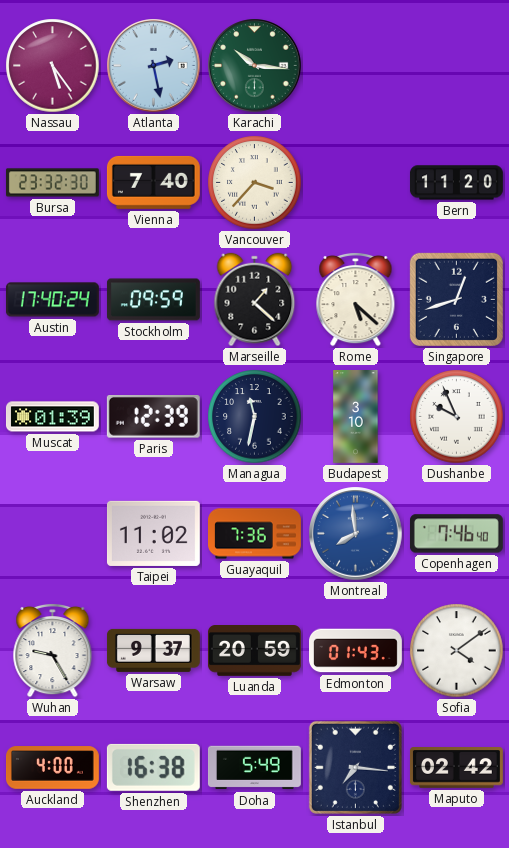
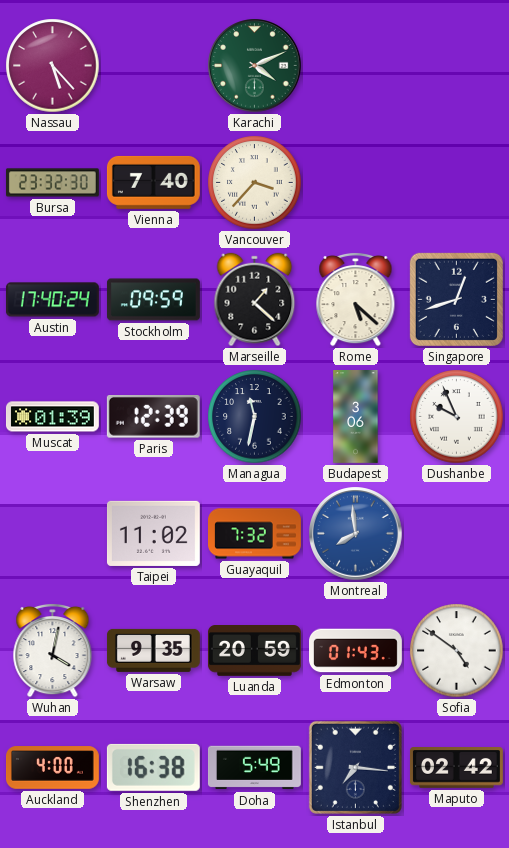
Nassau: 5:24 -> 5:23 (53, 66)
Atlanta: 2:28 -> none (154, 66)
Karachi: 10:16 -> 4:11 (255, 66)
Bern: 11:20 -> none (456, 183)
Budapest: 3:10 -> 3:06 (356, 417)
Guayaquil: 7:36 -> 7:32 (255, 534)
Copenhagen: 7:46 -> none (456, 534)
Wuhan: 9:25 -> 4:02 (53, 650)
Warsaw: 9:37 -> 9:35 (153, 650)
Sofia: 4:09 -> 4:51 (457, 651)
